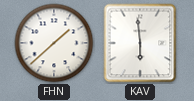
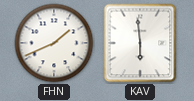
FHN: 1:38 -> 1:41 (54, 43)
